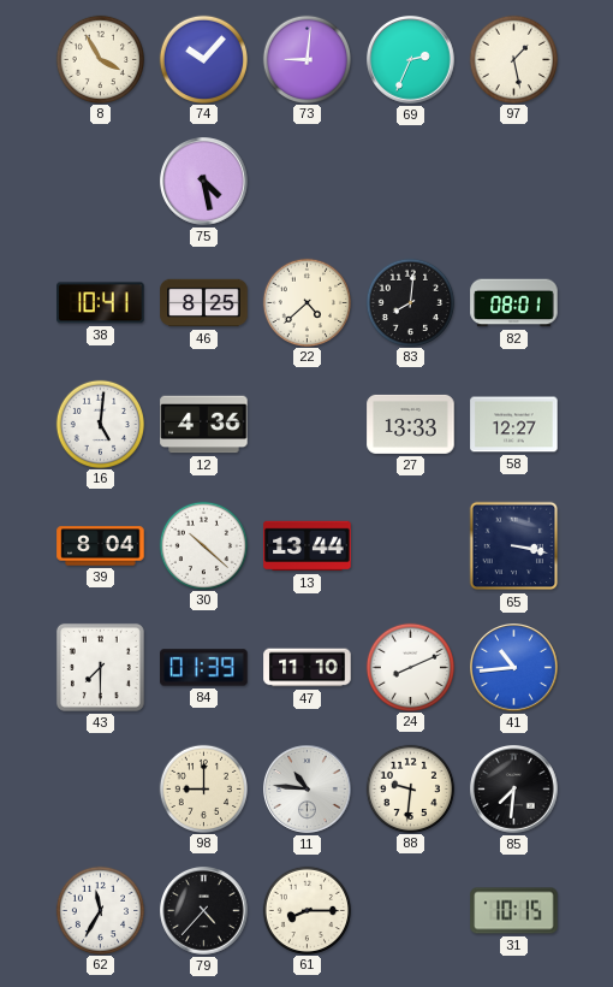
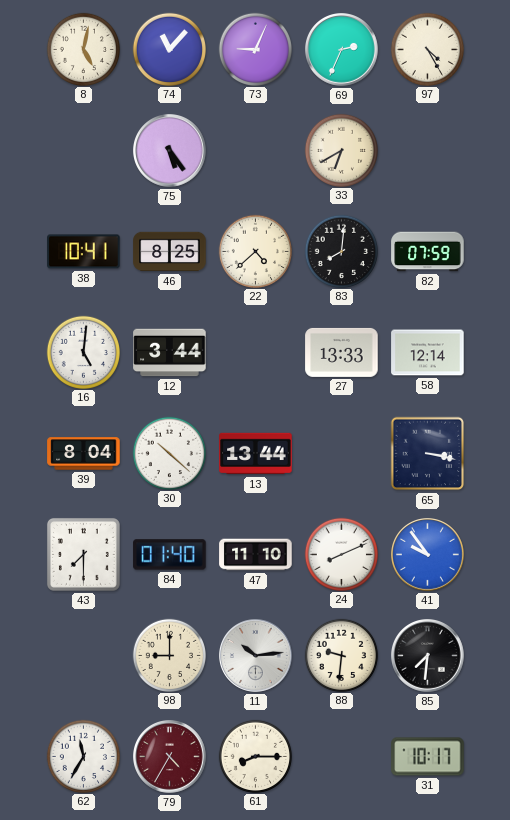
8: 3:55 -> 5:02 (83, 49)
74: 10:07 -> 11:07 (169, 49)
73: 9:01 -> 9:04 (255, 49)
97: 1:28 -> 4:25 (427, 49)
75: 4:28 -> 5:24 (170, 151)
33: none -> 6:40 (341, 150)
82: 08:01 -> 07:59 (428, 252)
12: 4:36 -> 3:44 (170, 353)
58: 12:27 -> 12:14 (428, 353)
84: 01:39 -> 01:40 (170, 555)
41: 10:44 -> 9:54 (428, 555)
11: 10:46 -> 10:14 (256, 656)
79: 4:37 -> 4:35 (170, 757)
79 dial: black -> burgundy (170, 757)
31: 10:15 -> 10:17 (428, 757)
